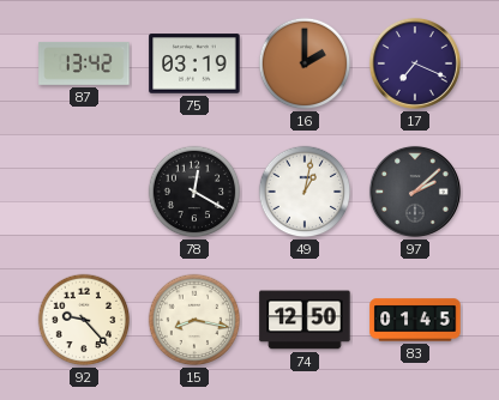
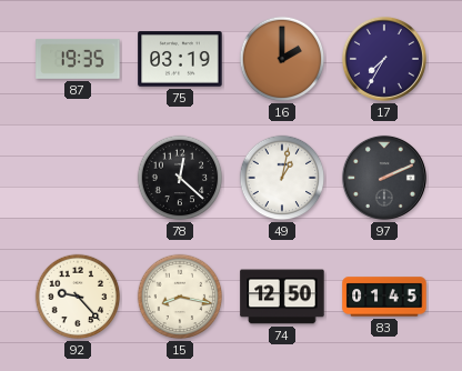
87: 13:42 -> 19:35 (78, 59)
17: 7:19 -> 7:35 (384, 59)
78: 12:20 -> 12:22 (180, 178)
97: 2:08 -> 2:11 (384, 178)
